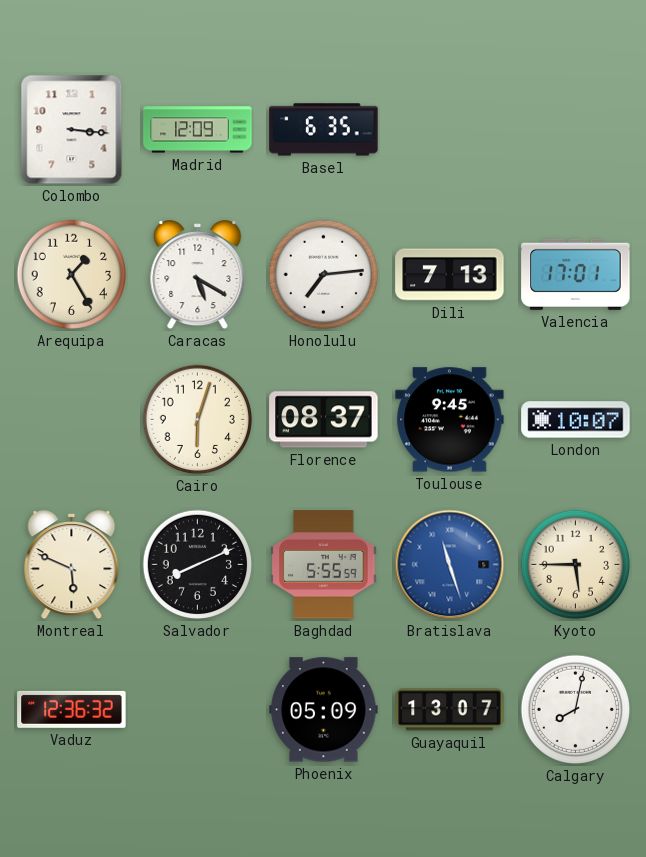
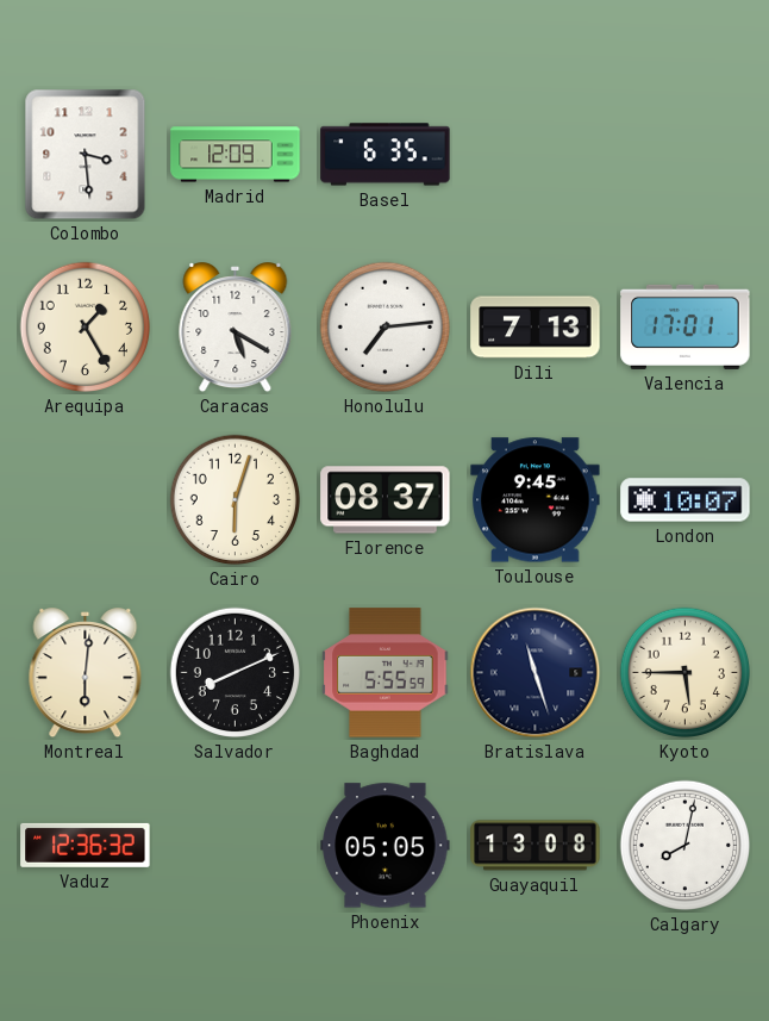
Colombo: 3:16 -> 3:29 (86, 155)
Montreal: 5:49 -> 6:01 (86, 673)
Bratislava dial: blue -> navy (536, 673)
Phoenix: 05:09 -> 05:05 (386, 846)
Guayaquil: 13:07 -> 13:08 (536, 846)
